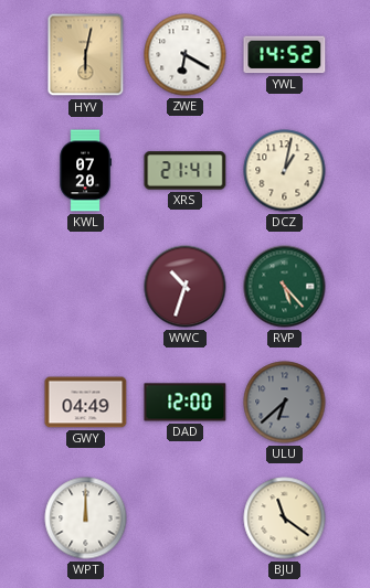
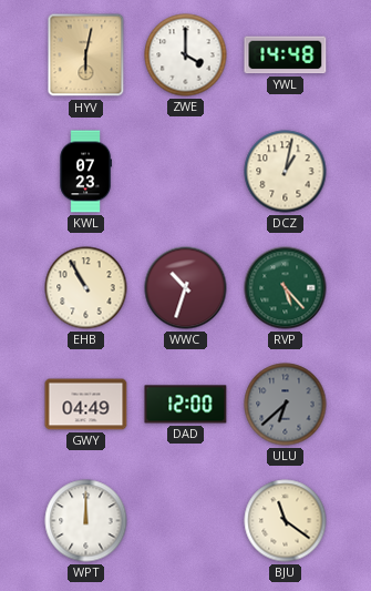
ZWE: 6:20 -> 4:00 (186, 55)
YWL: 14:52 -> 14:48 (286, 55)
KWL: 07:20 -> 07:23 (85, 172)
XRS: 21:41 -> none (186, 171)
EHB: none -> 10:55 (86, 288)
